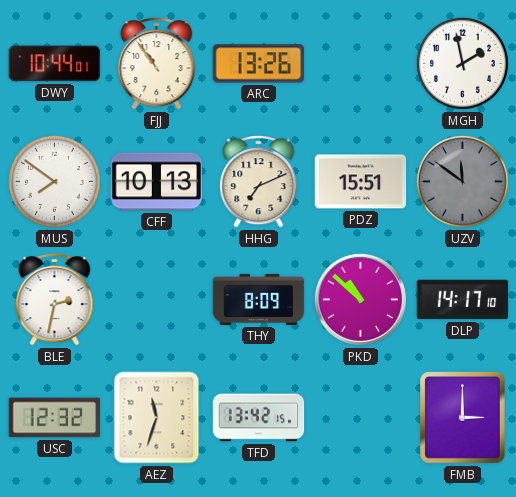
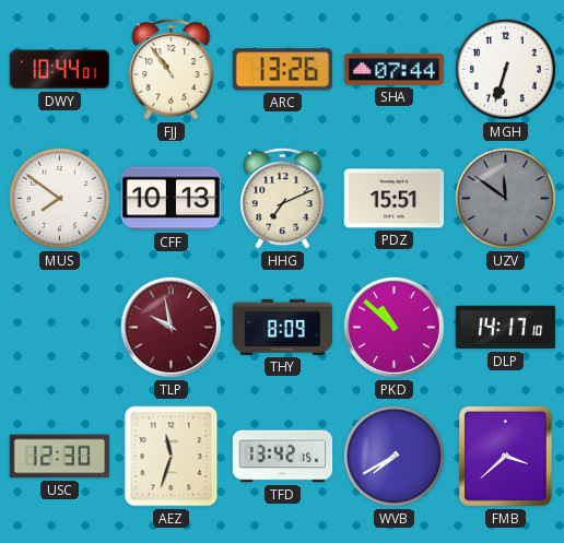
SHA: none -> 07:44 (395, 69)
MGH: 1:58 -> 6:33 (505, 69)
BLE: 2:32 -> none (55, 300)
TLP: none -> 9:58 (171, 327)
USC: 12:32 -> 12:30 (60, 457)
WVB: none -> 7:40 (393, 456)
FMB: 3:00 -> 3:38 (506, 457)
